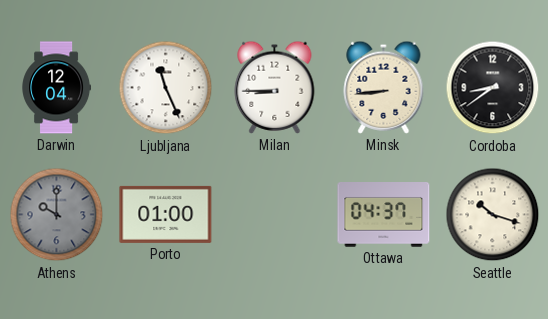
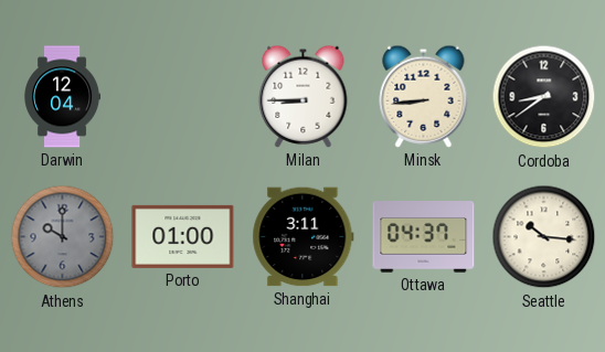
Ljubljana: 11:26 -> none (166, 88)
Shanghai: none -> 3:11 (304, 237)
Seattle: 10:18 -> 10:16 (544, 237)
